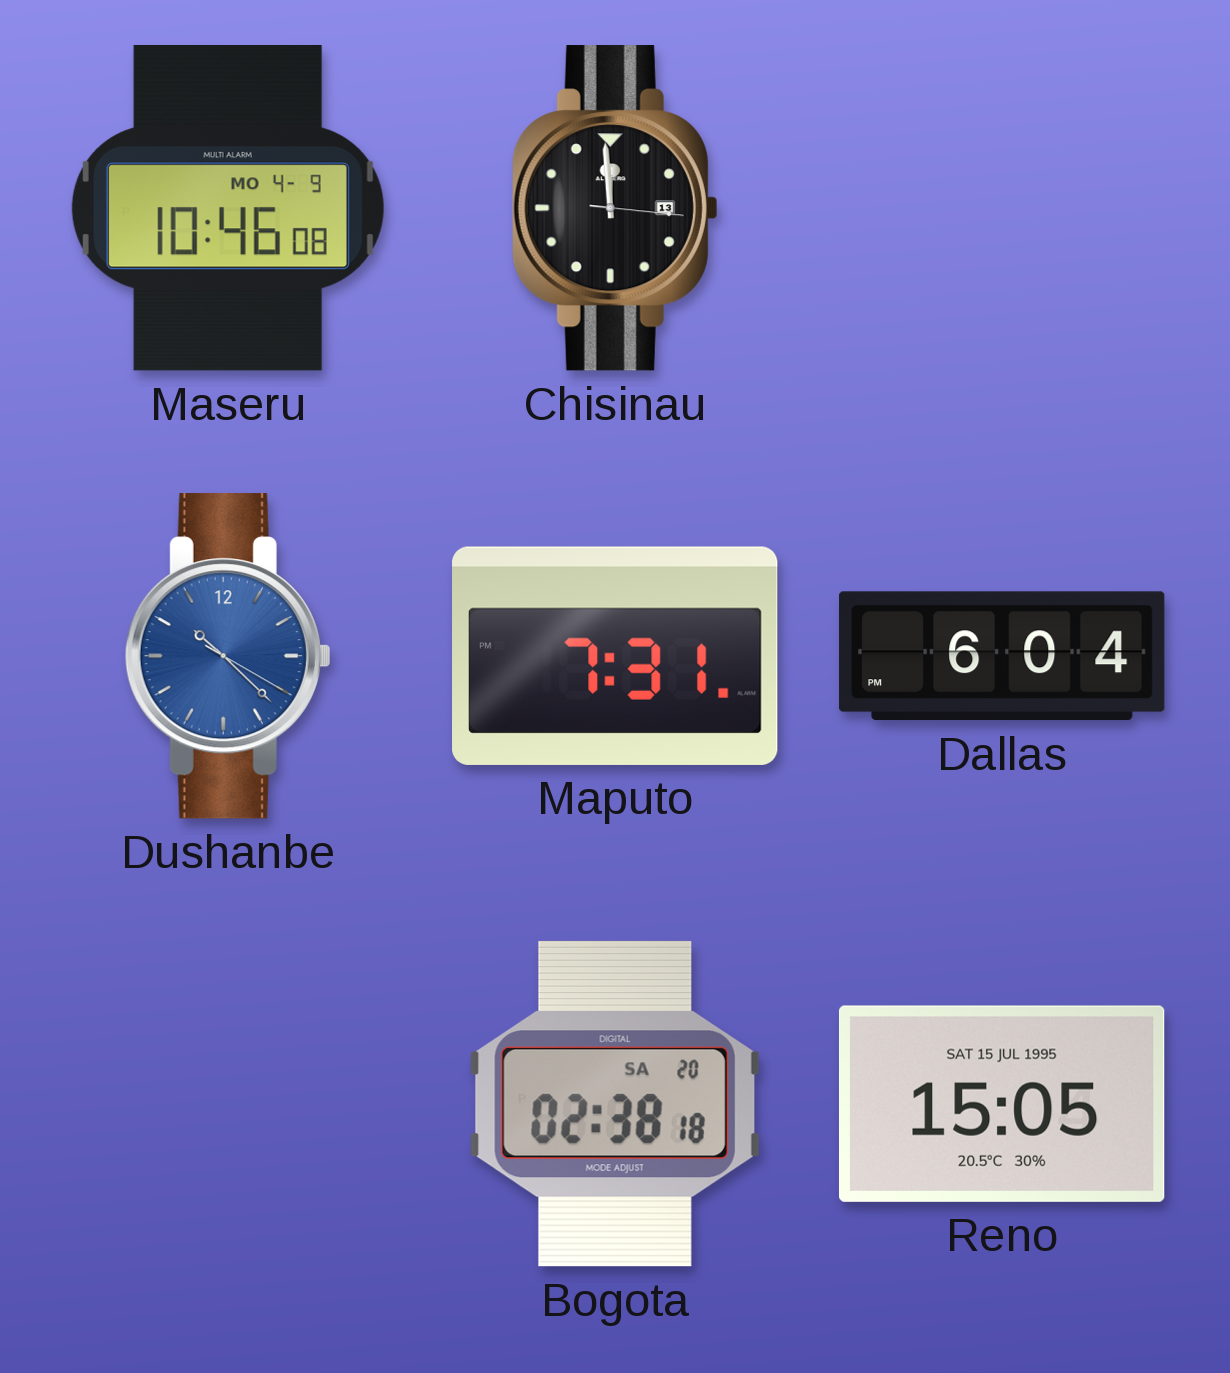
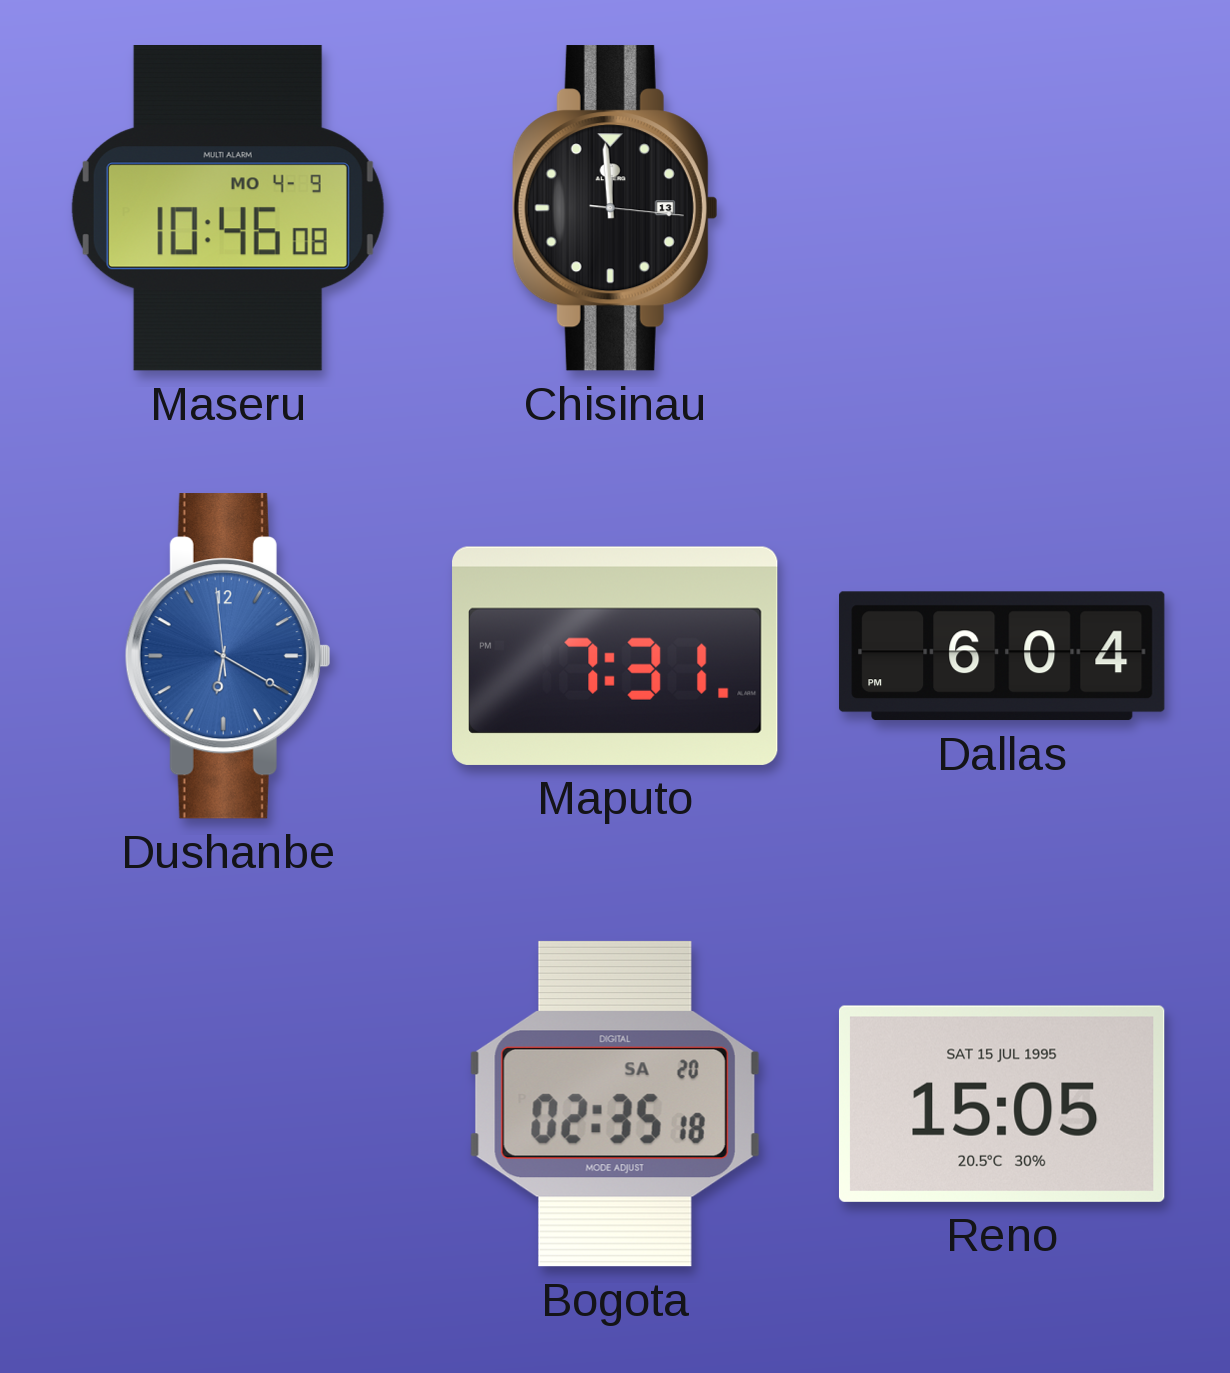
Dushanbe: 10:22 -> 6:19 (228, 656)
Bogota: 02:38 -> 02:35 (615, 1104)
